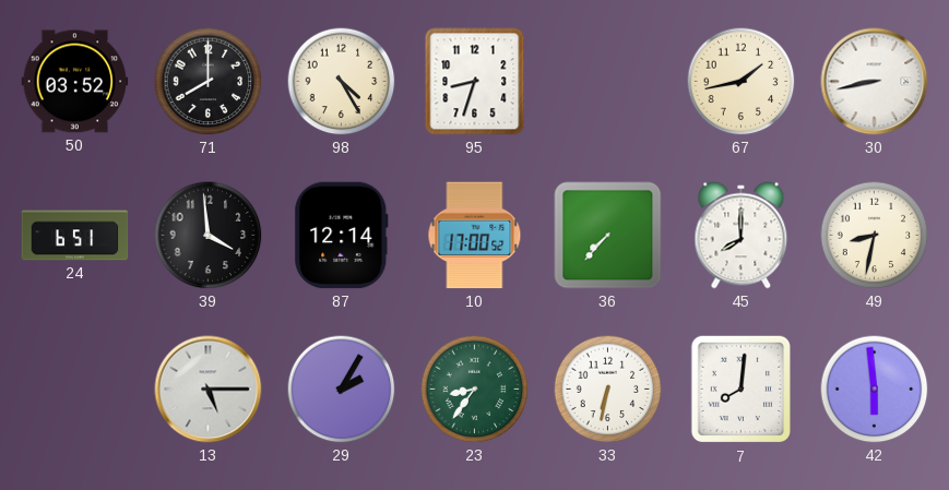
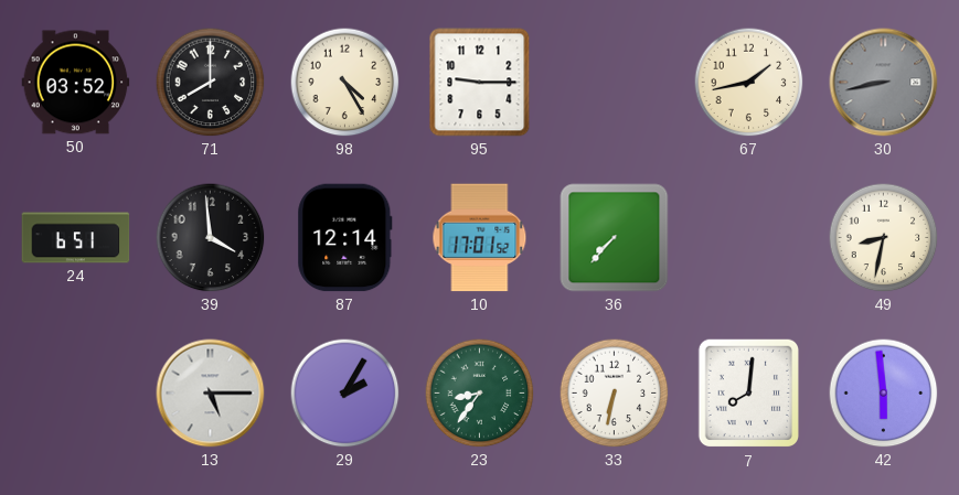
95: 8:33 -> 9:15 (480, 83)
30 dial: white -> grey (884, 83)
10: 17:00 -> 17:01 (480, 238)
45: 8:00 -> none (742, 236)
